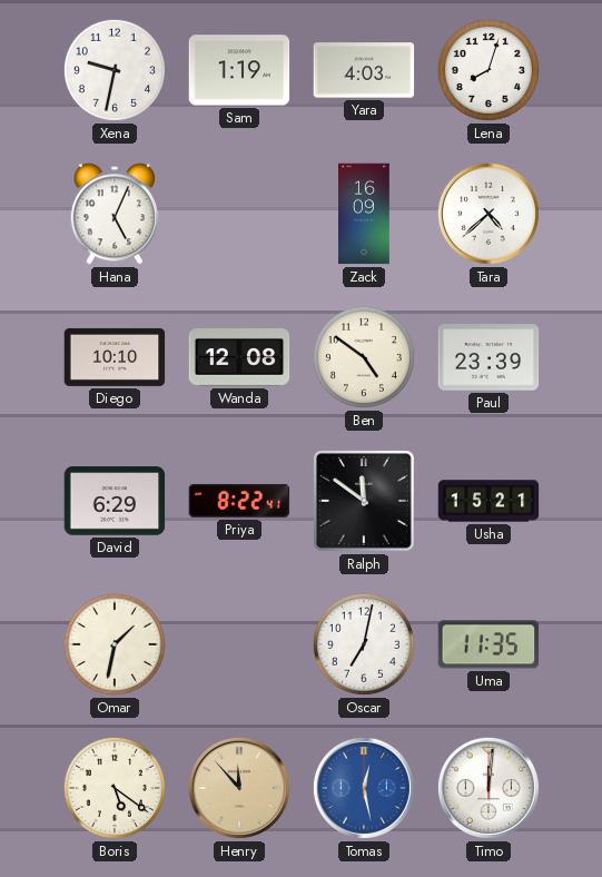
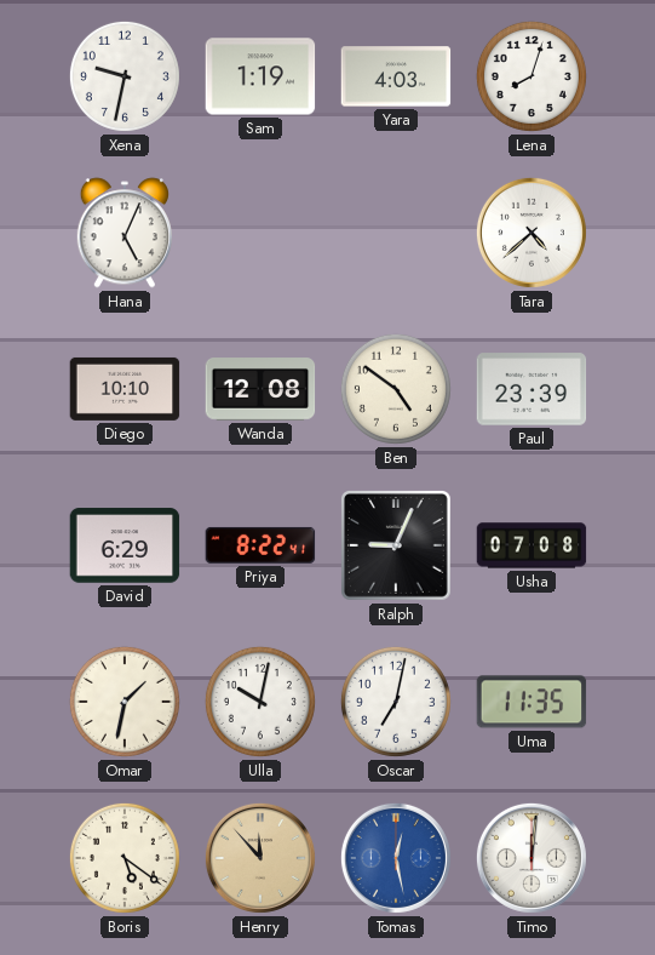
Zack: 16:09 -> none (365, 214)
Ralph: 11:51 -> 9:04 (397, 547)
Usha: 15:21 -> 07:08 (532, 545)
Ulla: none -> 10:02 (260, 702)
